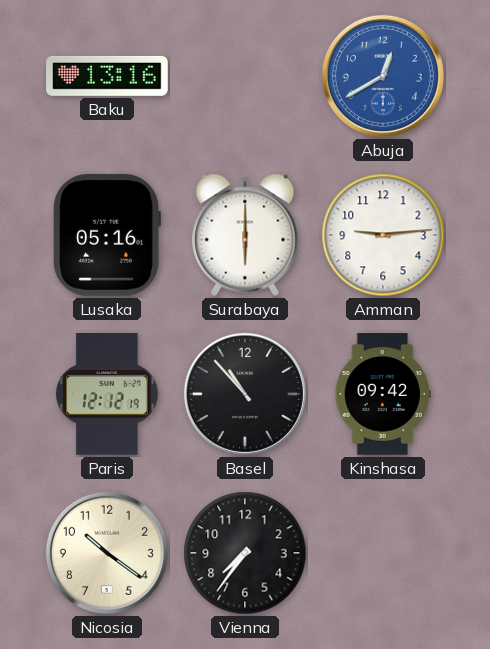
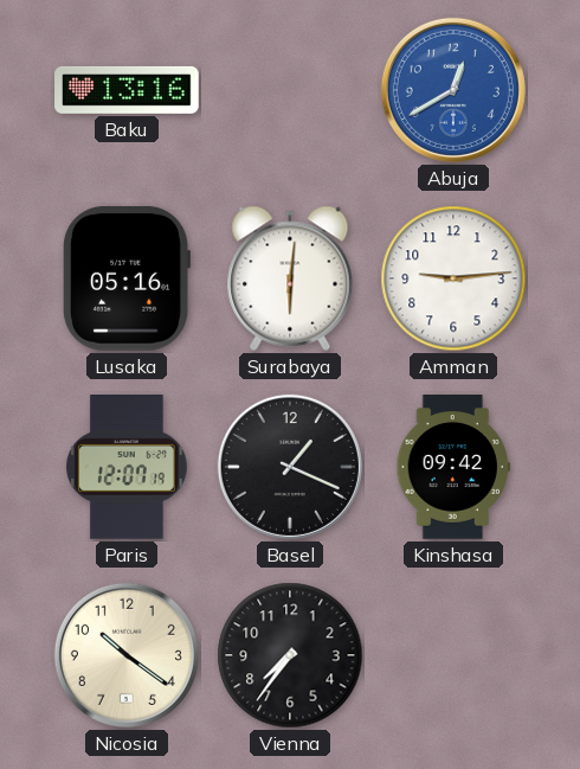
Surabaya: 6:00 -> 6:01 (290, 278)
Paris: 12:12 -> 12:07 (127, 468)
Basel: 10:53 -> 1:19 (290, 467)
